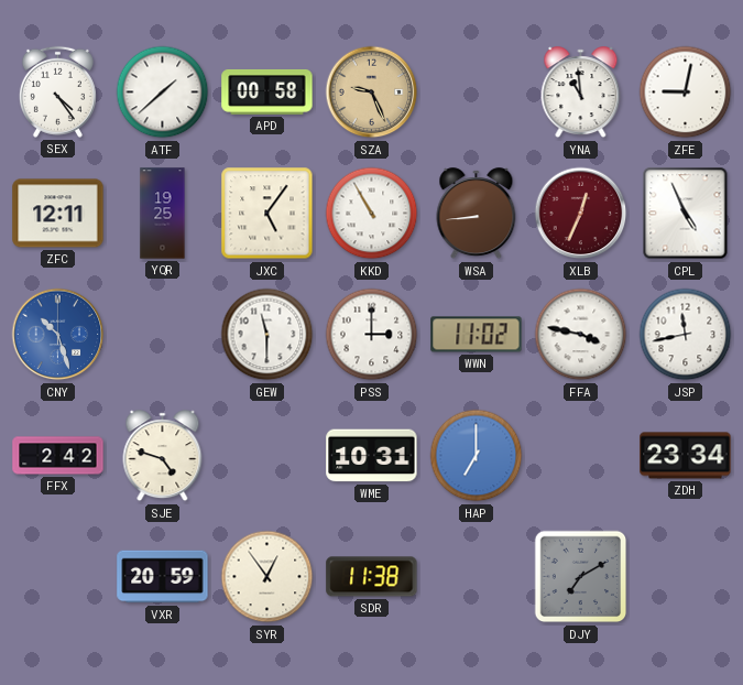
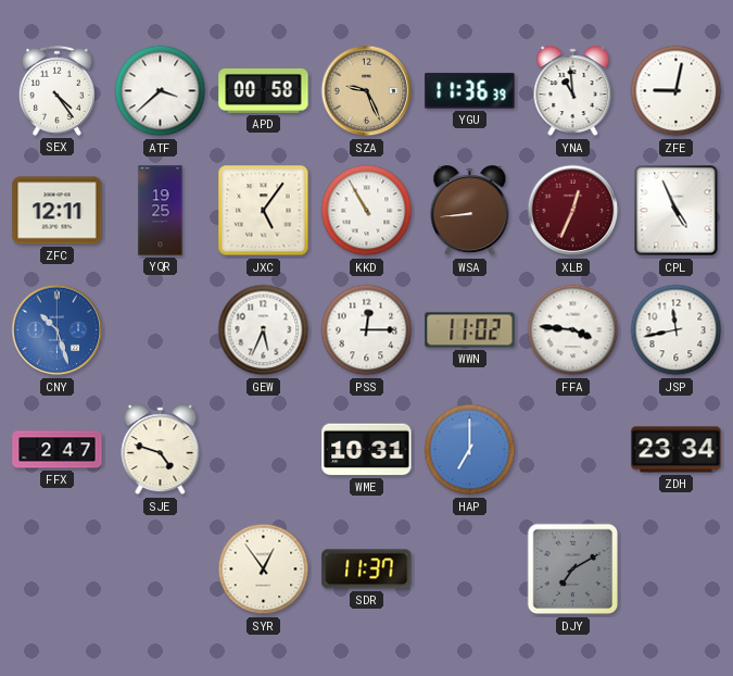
ATF: 1:38 -> 3:38 (161, 91)
YGU: none -> 11:36 (470, 91)
GEW: 11:30 -> 5:34 (264, 330)
PSS: 3:00 -> 12:15 (367, 330)
FFA: 3:47 -> 3:46 (573, 330)
FFX: 2:42 -> 2:47 (58, 450)
VXR: 20:59 -> none (163, 577)
SDR: 11:38 -> 11:37 (367, 569)
